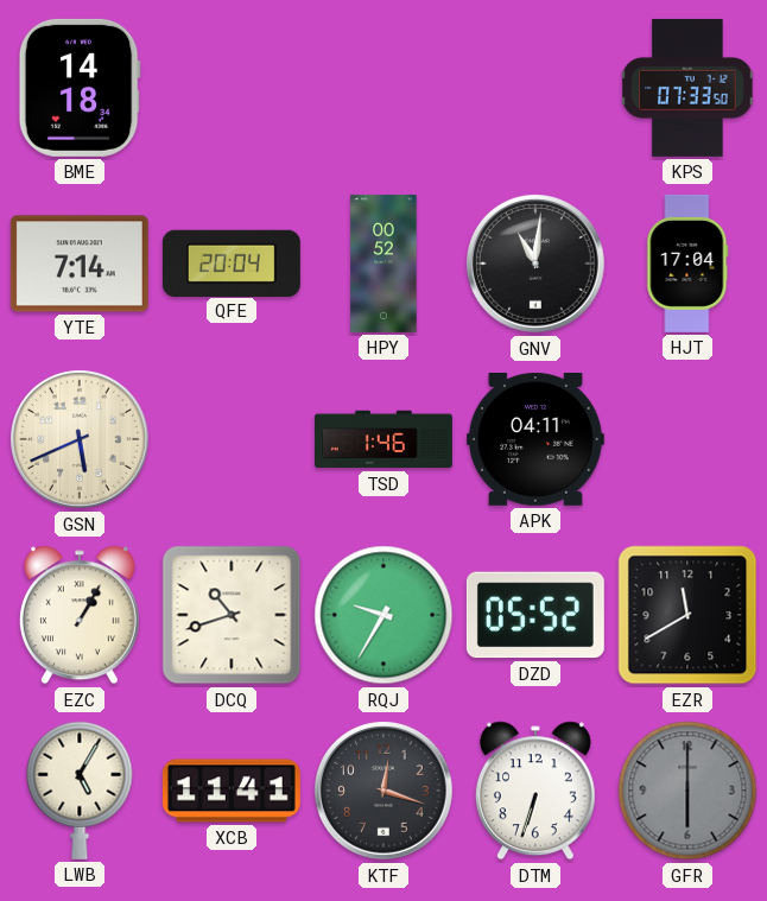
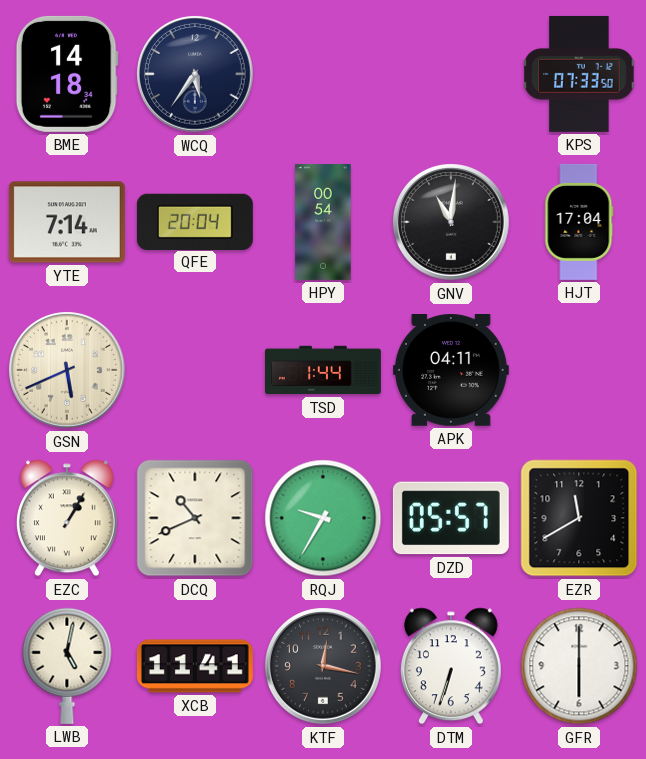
WCQ: none -> 5:36 (196, 75)
HPY: 00:52 -> 00:54 (323, 222)
TSD: 1:46 -> 1:44 (323, 370)
DCQ: 10:42 -> 10:41 (195, 518)
DZD: 05:52 -> 05:57 (451, 518)
LWB: 5:05 -> 5:02 (67, 666)
KTF: 12:18 -> 12:17 (324, 667)
GFR dial: grey -> white (579, 666)
